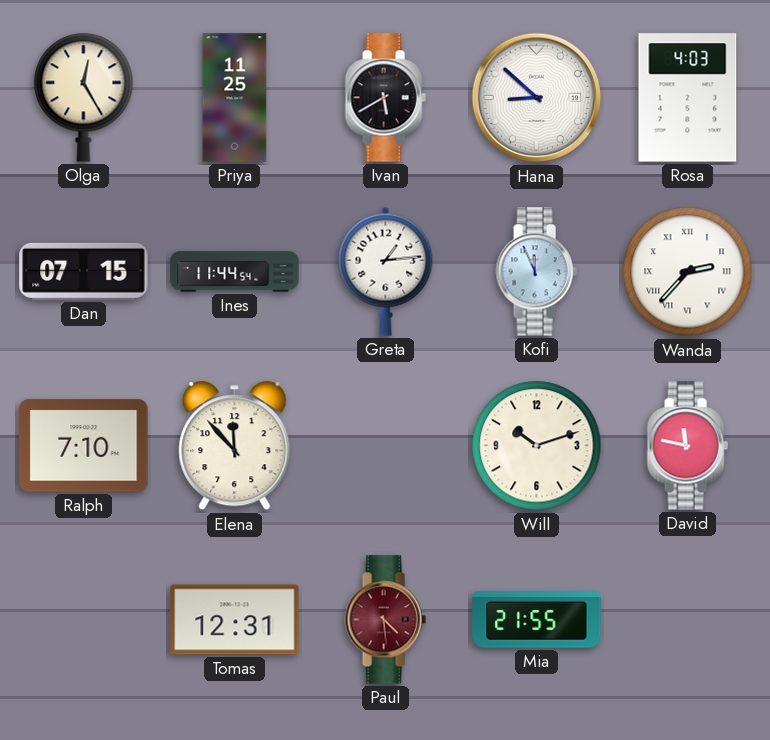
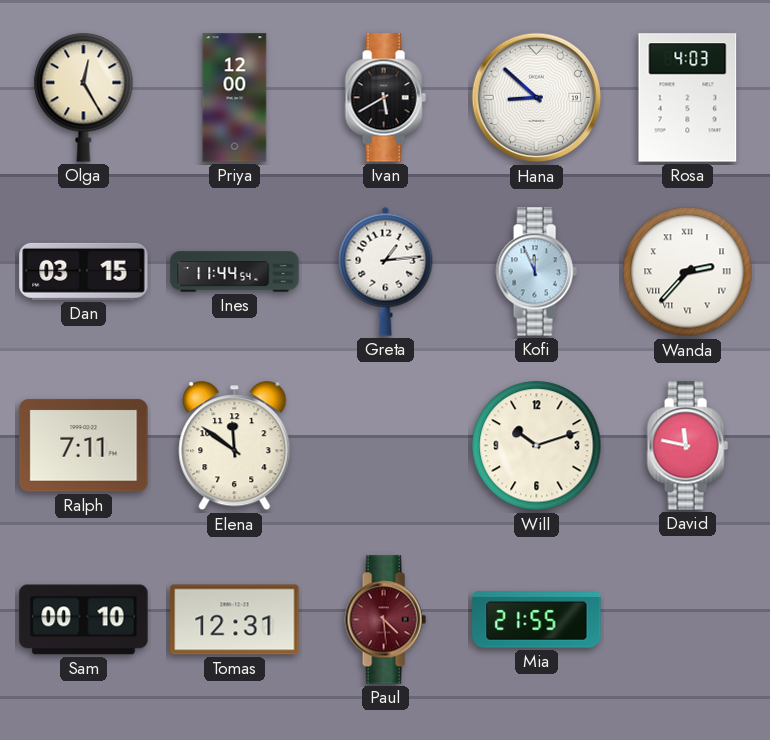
Priya: 11:25 -> 12:00 (235, 98)
Dan: 07:15 -> 03:15 (84, 271)
Ralph: 7:10 -> 7:11 (84, 446)
Elena: 11:53 -> 11:51 (235, 446)
Sam: none -> 00:10 (84, 620)
